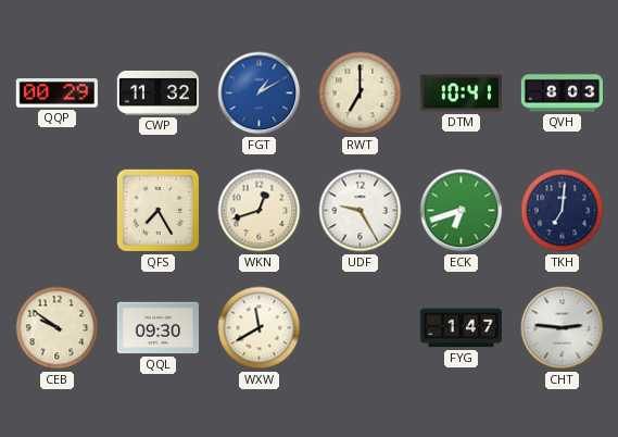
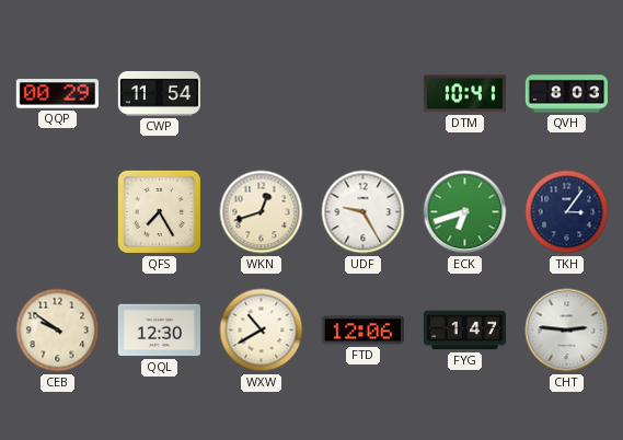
CWP: 11:32 -> 11:54 (159, 94)
FGT: 1:10 -> none (260, 93)
RWT: 7:00 -> none (361, 93)
TKH: 7:01 -> 3:06 (567, 212)
QQL: 09:30 -> 12:30 (159, 331)
WXW: 11:40 -> 10:40 (262, 331)
FTD: none -> 12:06 (362, 331)
